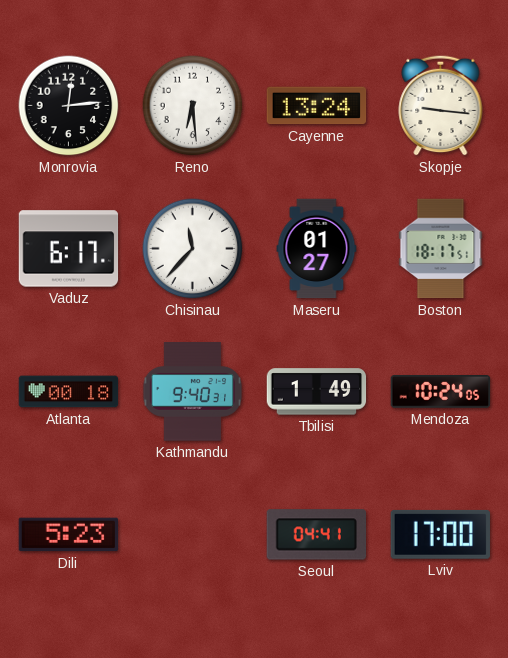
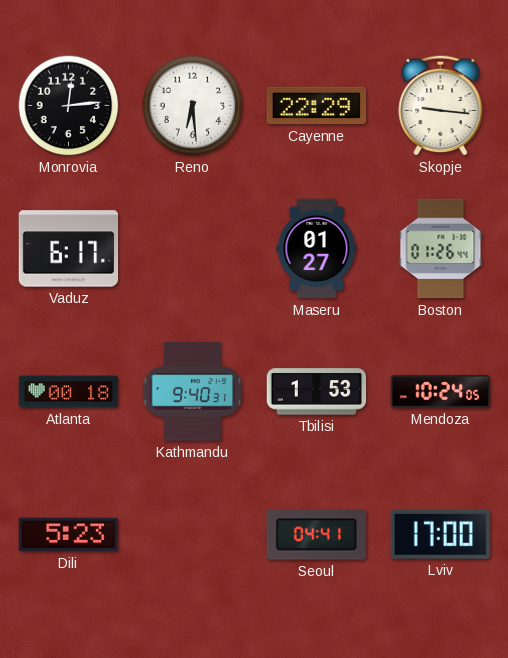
Cayenne: 13:24 -> 22:29 (317, 106)
Chisinau: 11:37 -> none (193, 249)
Boston: 18:17 -> 01:26 (441, 249)
Tbilisi: 1:49 -> 1:53 (317, 392)
